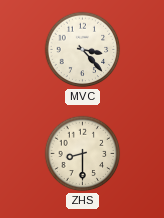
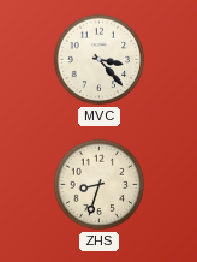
ZHS: 8:30 -> 8:33 (100, 185)
